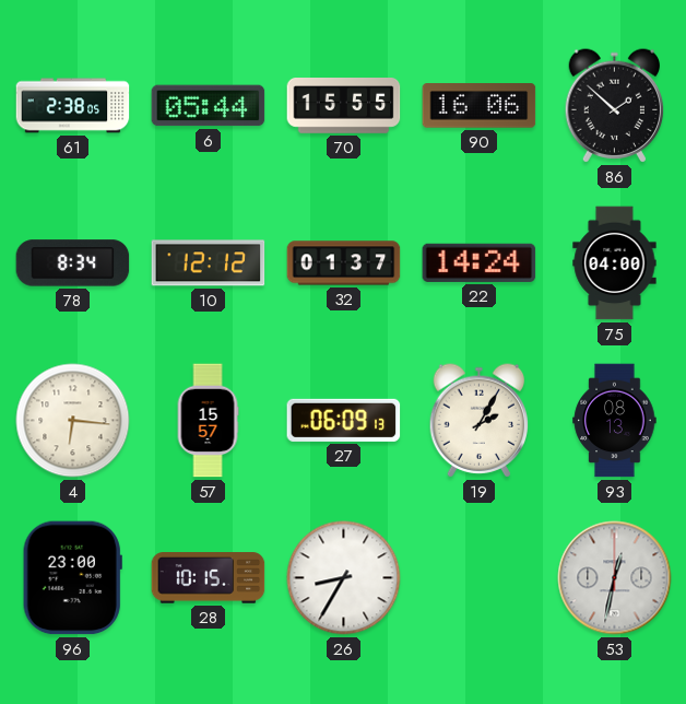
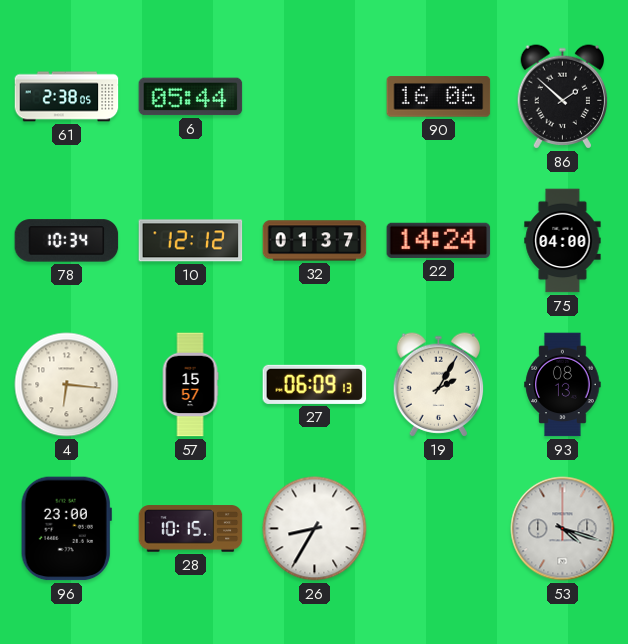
70: 15:55 -> none (344, 106)
78: 8:34 -> 10:34 (67, 241)
53: 12:32 -> 4:18 (563, 529)
